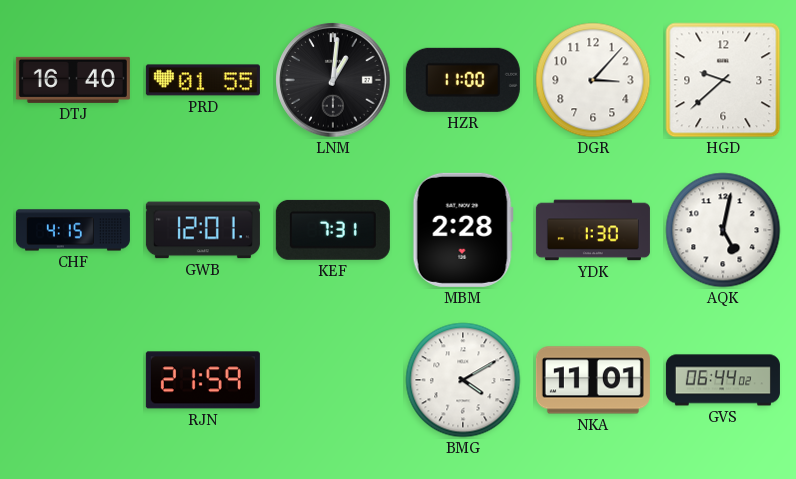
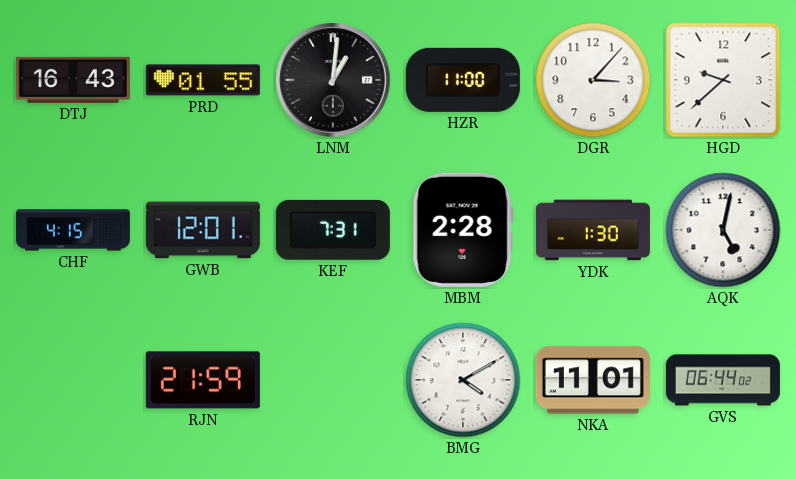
DTJ: 16:40 -> 16:43 (73, 80)
